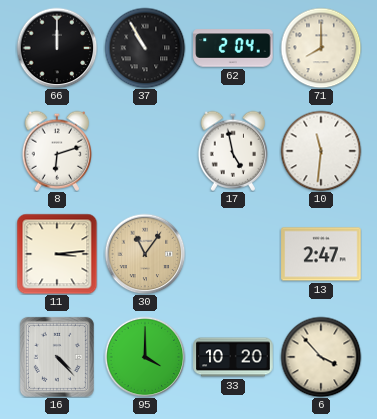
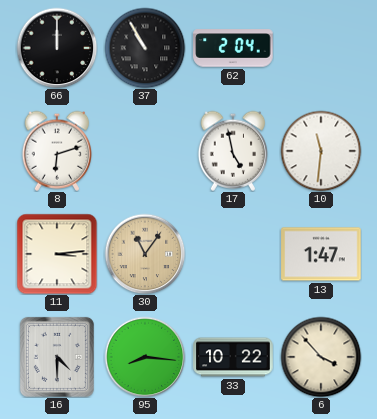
71: 8:00 -> none (321, 48)
13: 2:47 -> 1:47 (321, 254)
16: 4:23 -> 4:30 (57, 357)
95: 4:00 -> 8:16 (145, 357)
33: 10:20 -> 10:22 (233, 357)
